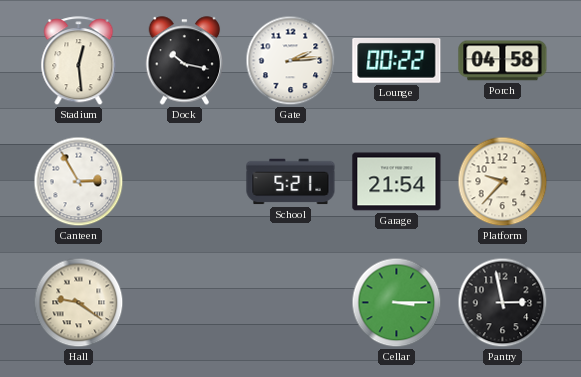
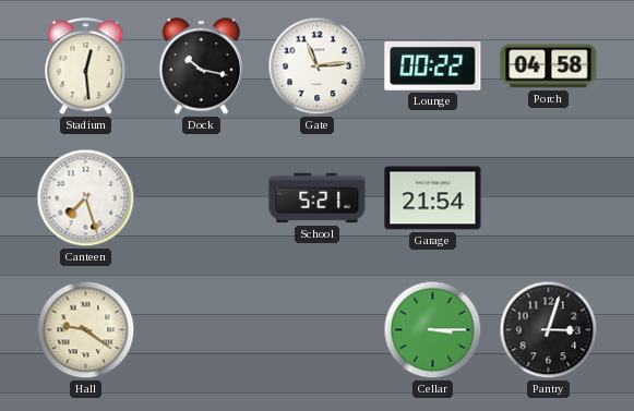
Gate: 2:14 -> 11:14 (318, 67)
Canteen: 2:55 -> 7:27 (86, 198)
Platform: 9:37 -> none (503, 182)
Pantry: 2:58 -> 3:03 (549, 330)
